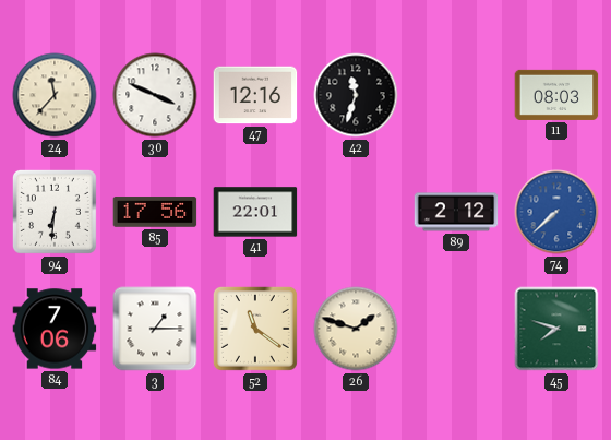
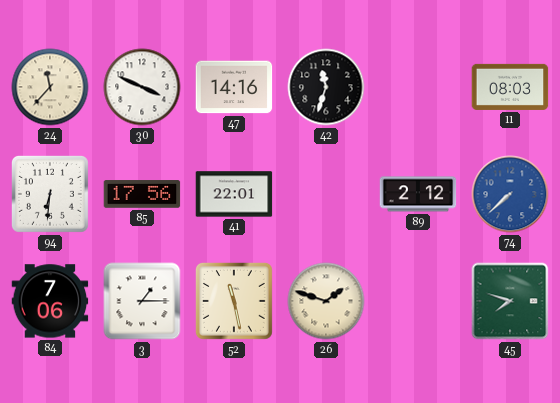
47: 12:16 -> 14:16 (234, 87)
52: 11:21 -> 11:28 (234, 301)
